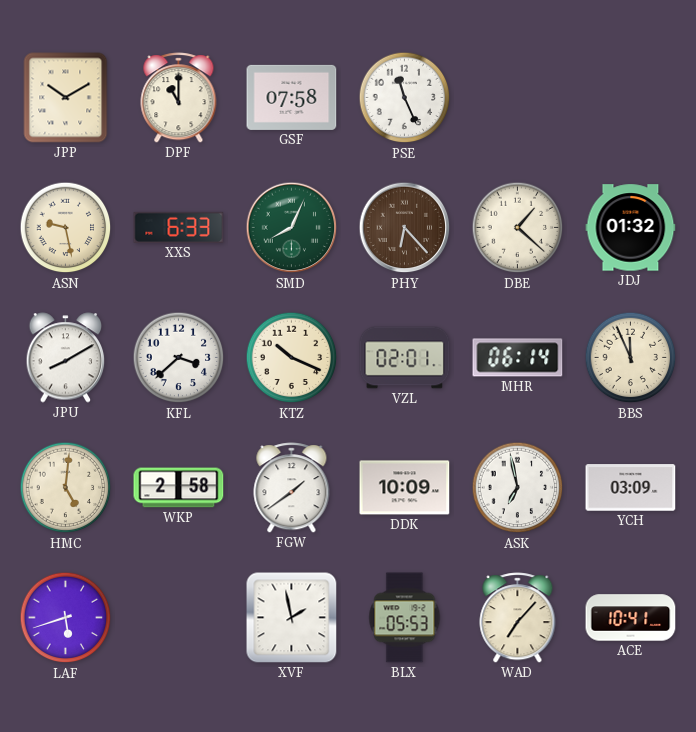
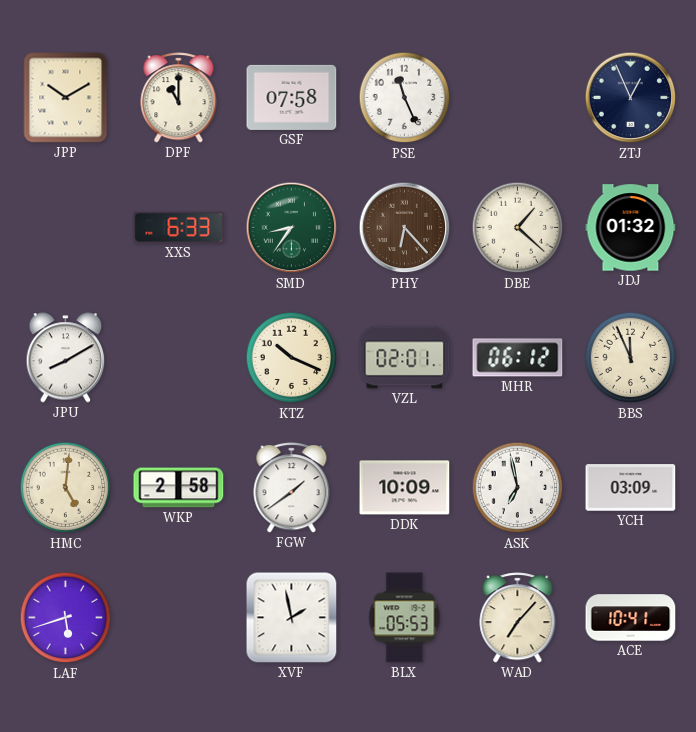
ZTJ: none -> 12:56 (631, 98)
ASN: 9:28 -> none (66, 228)
SMD: 8:04 -> 8:36 (292, 228)
KFL: 3:38 -> none (179, 358)
MHR: 06:14 -> 06:12 (518, 358)
